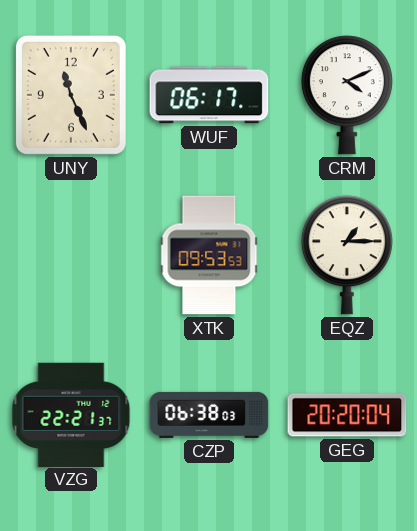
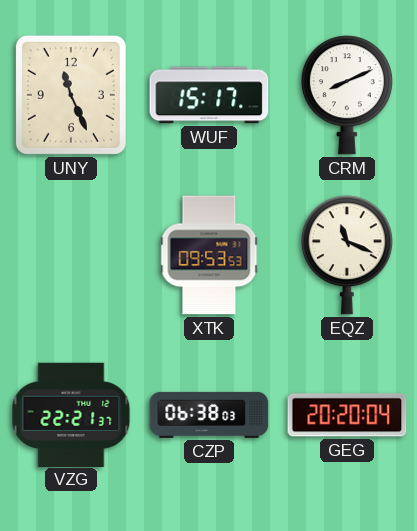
WUF: 06:17 -> 15:17 (209, 95)
CRM: 4:11 -> 8:11 (347, 95)
EQZ: 1:15 -> 11:19 (347, 255)
